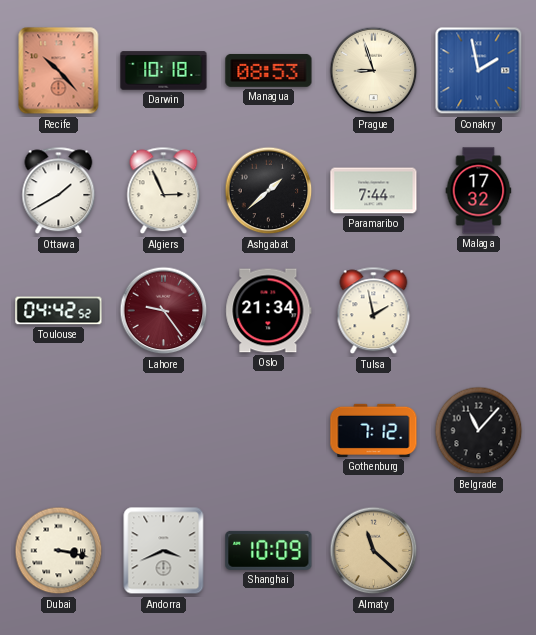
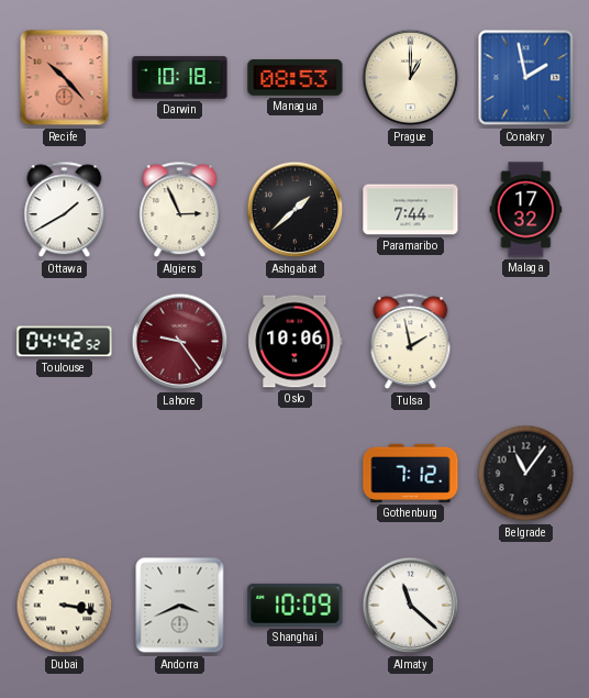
Prague: 8:57 -> 1:00 (411, 78)
Oslo: 21:34 -> 10:06 (296, 342)
Belgrade: 11:07 -> 11:06 (526, 474)
Almaty dial: champagne -> white (411, 606)
